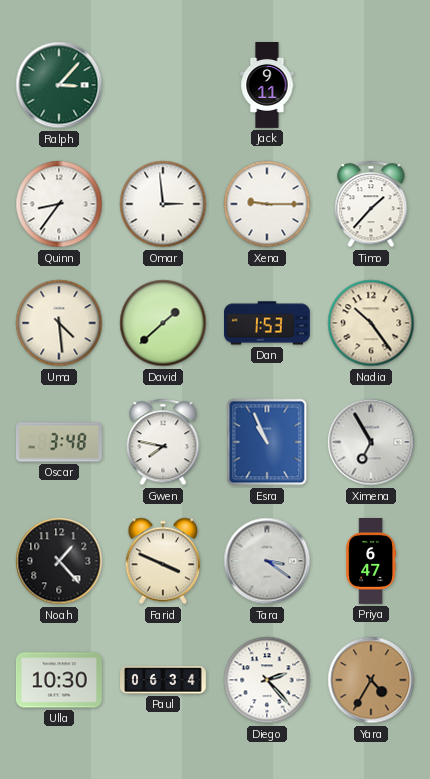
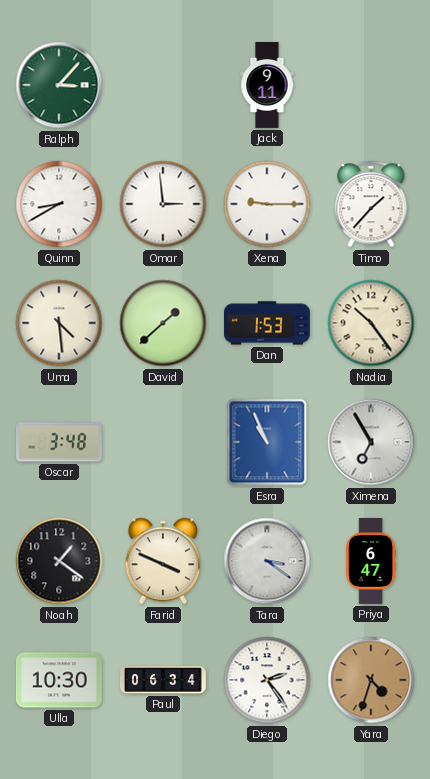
Quinn: 8:36 -> 8:40 (59, 204)
Gwen: 7:47 -> none (163, 442)
Noah: 1:23 -> 1:21 (59, 561)
Diego: 2:23 -> 2:24 (267, 680)
Yara: 4:35 -> 4:33 (371, 680)
